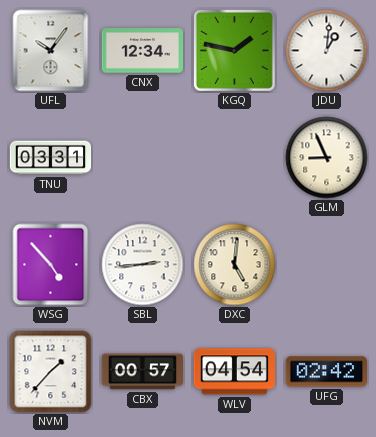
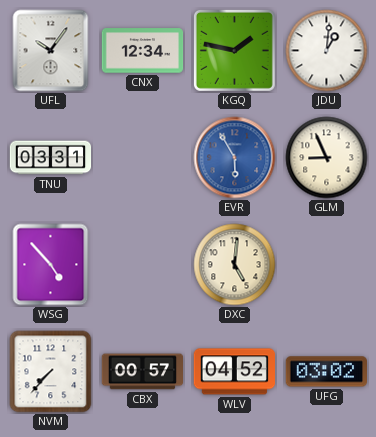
EVR: none -> 5:55 (235, 158)
SBL: 2:44 -> none (143, 265)
NVM: 1:37 -> 7:37 (51, 372)
WLV: 04:54 -> 04:52 (234, 372)
UFG: 02:42 -> 03:02 (326, 372)
